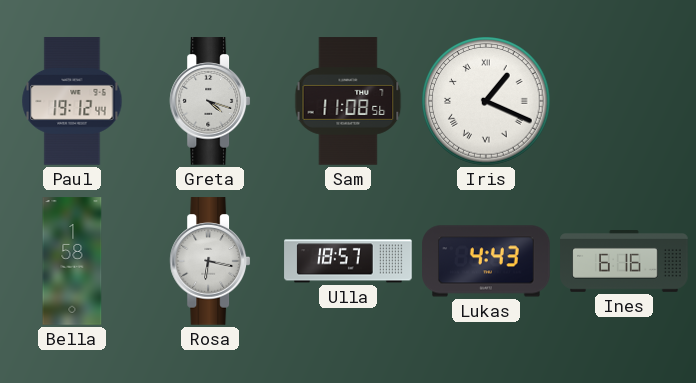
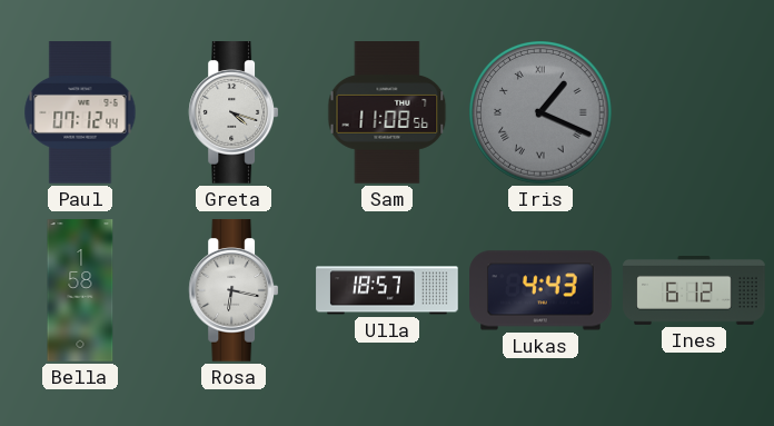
Paul: 19:12 -> 07:12 (80, 112)
Iris dial: white -> grey (540, 112)
Ines: 6:16 -> 6:12 (694, 291)
